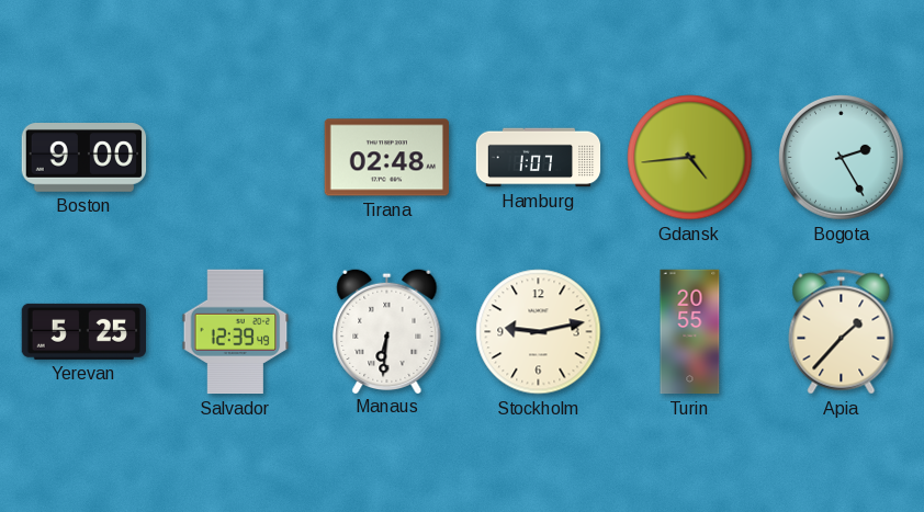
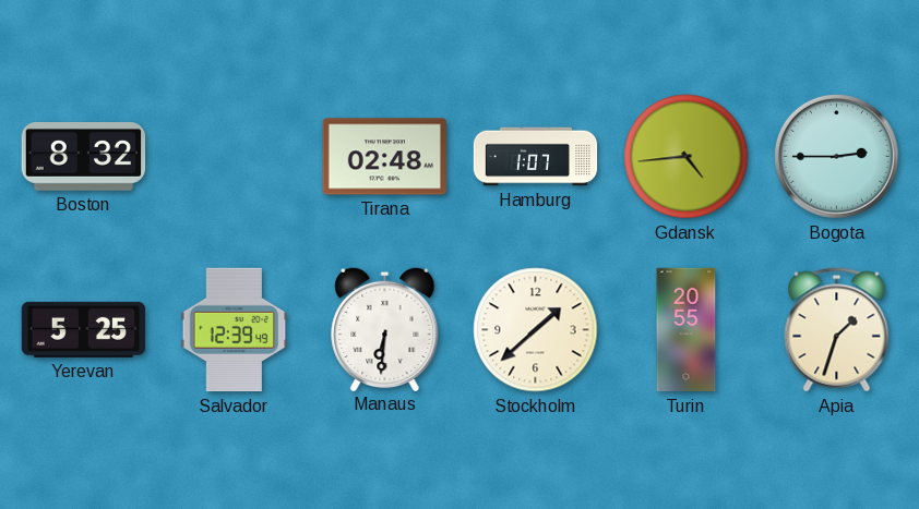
Boston: 9:00 -> 8:32 (84, 157)
Bogota: 2:25 -> 2:45 (836, 156)
Stockholm: 9:13 -> 1:38 (536, 330)
Apia: 1:37 -> 1:33 (837, 330)
